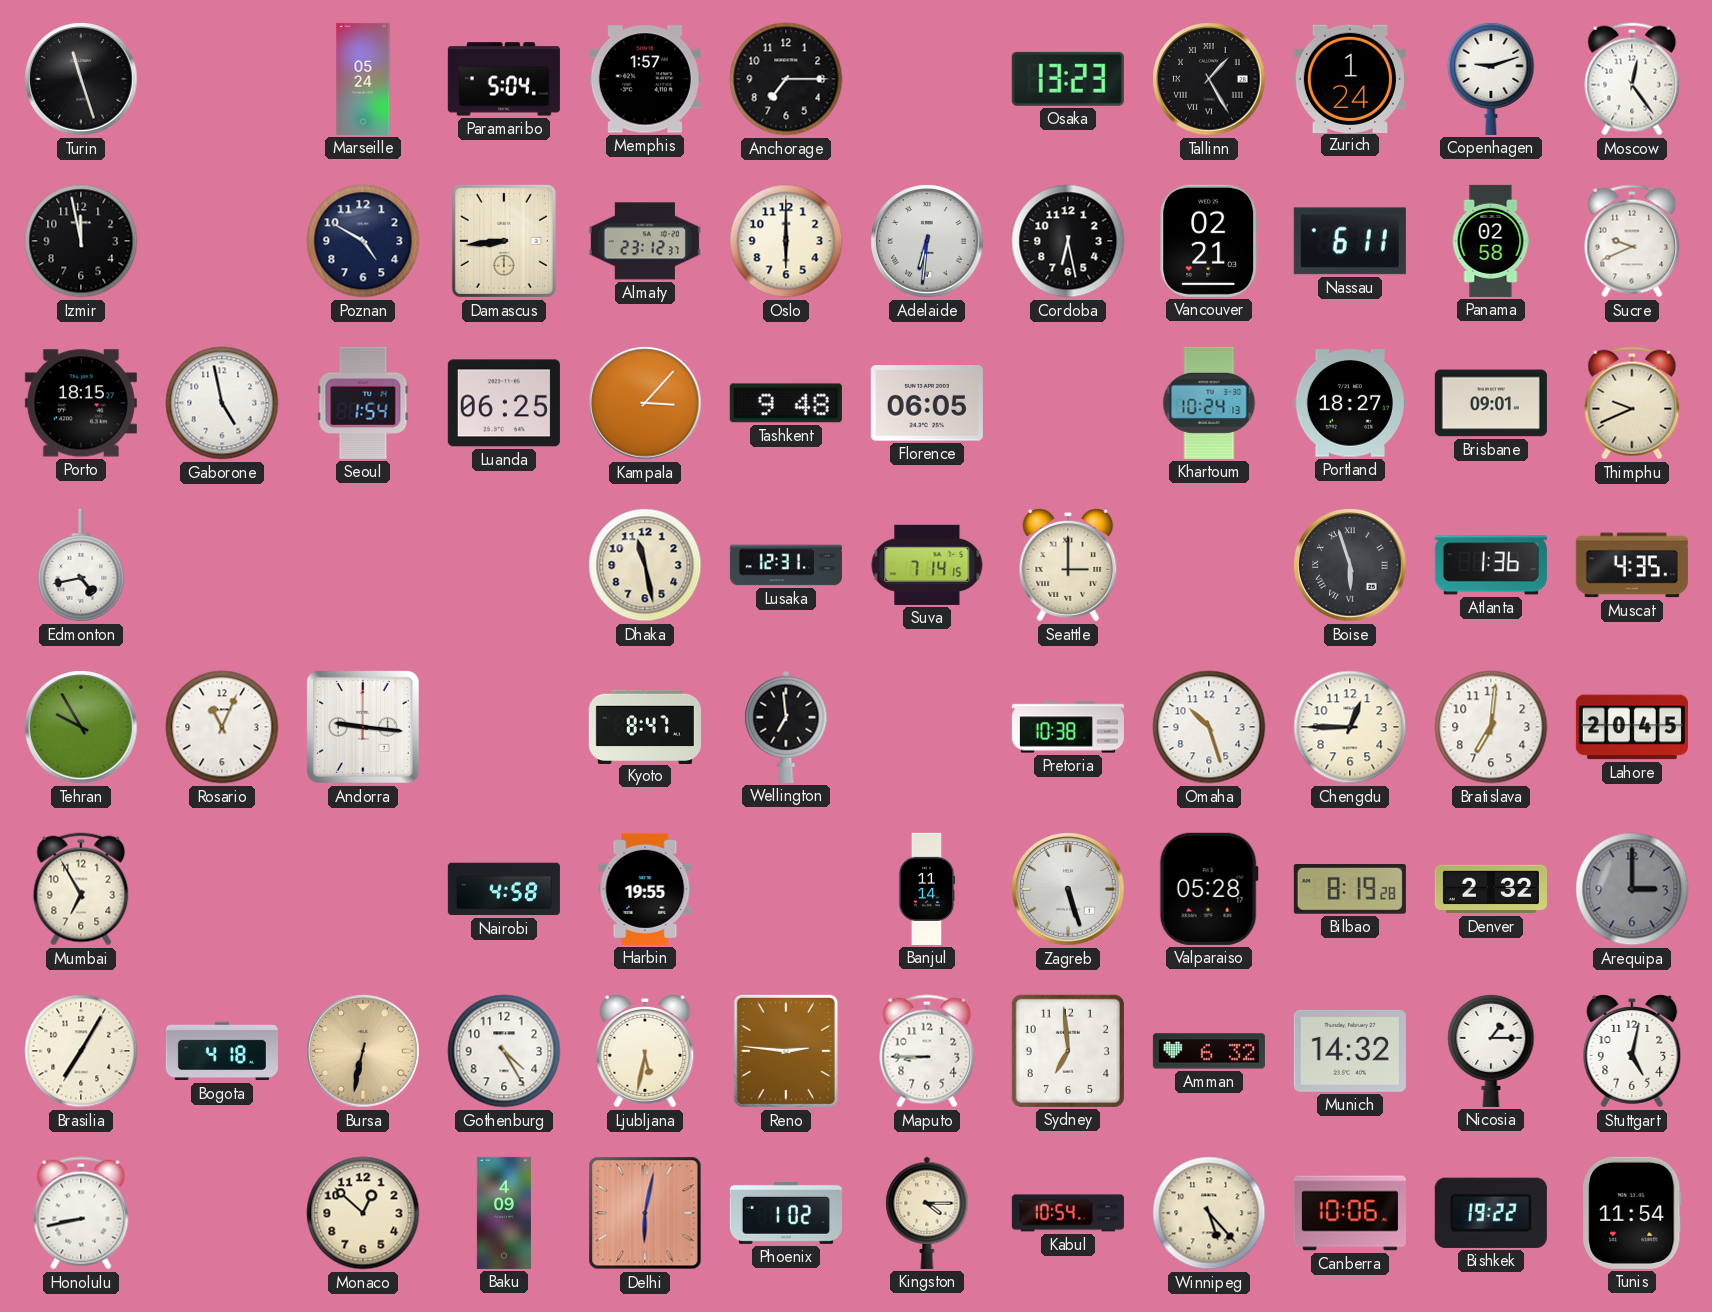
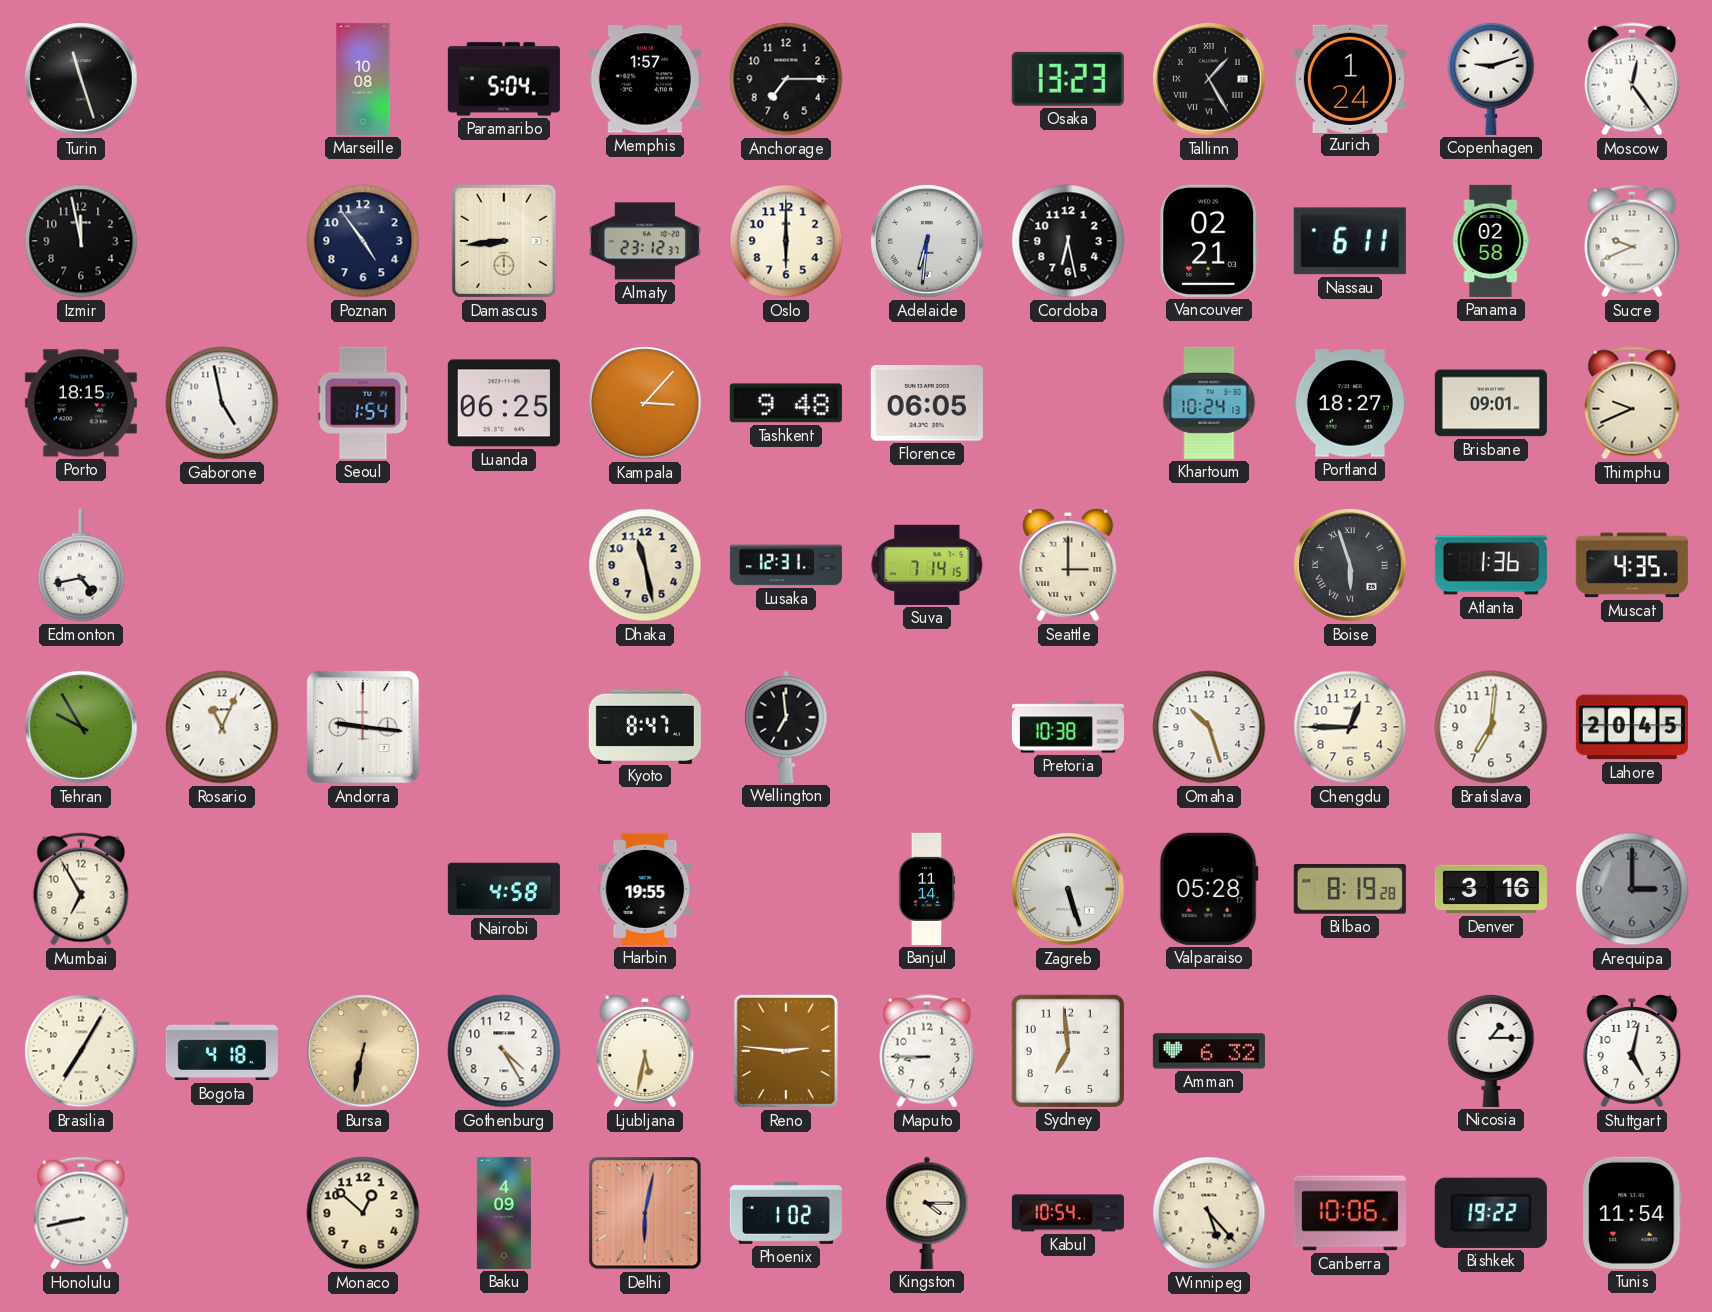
Marseille: 05:24 -> 10:08 (363, 79)
Poznan: 4:50 -> 4:54 (363, 241)
Denver: 2:32 -> 3:16 (1491, 889)
Munich: 14:32 -> none (1350, 1051)
